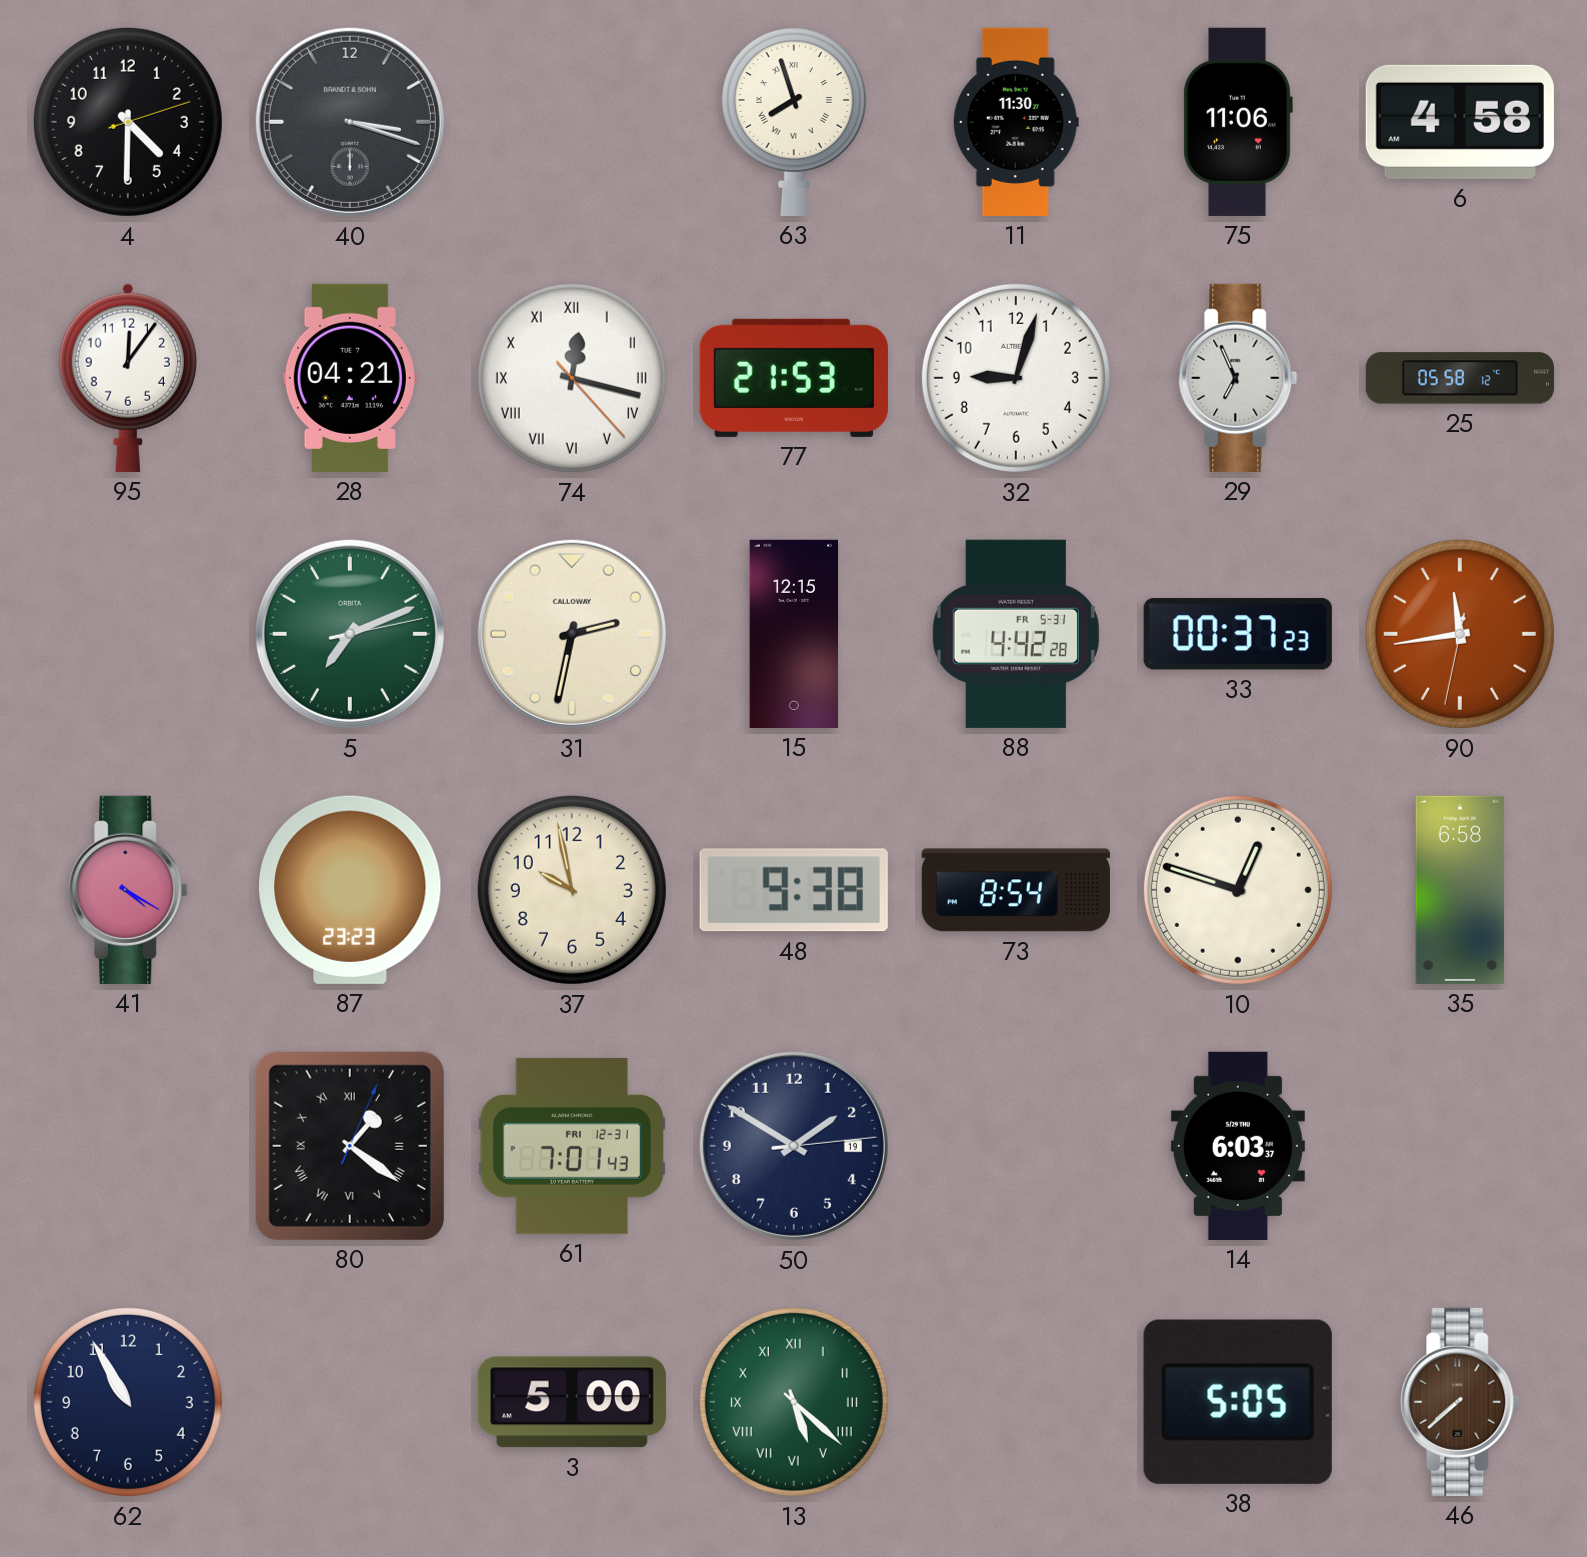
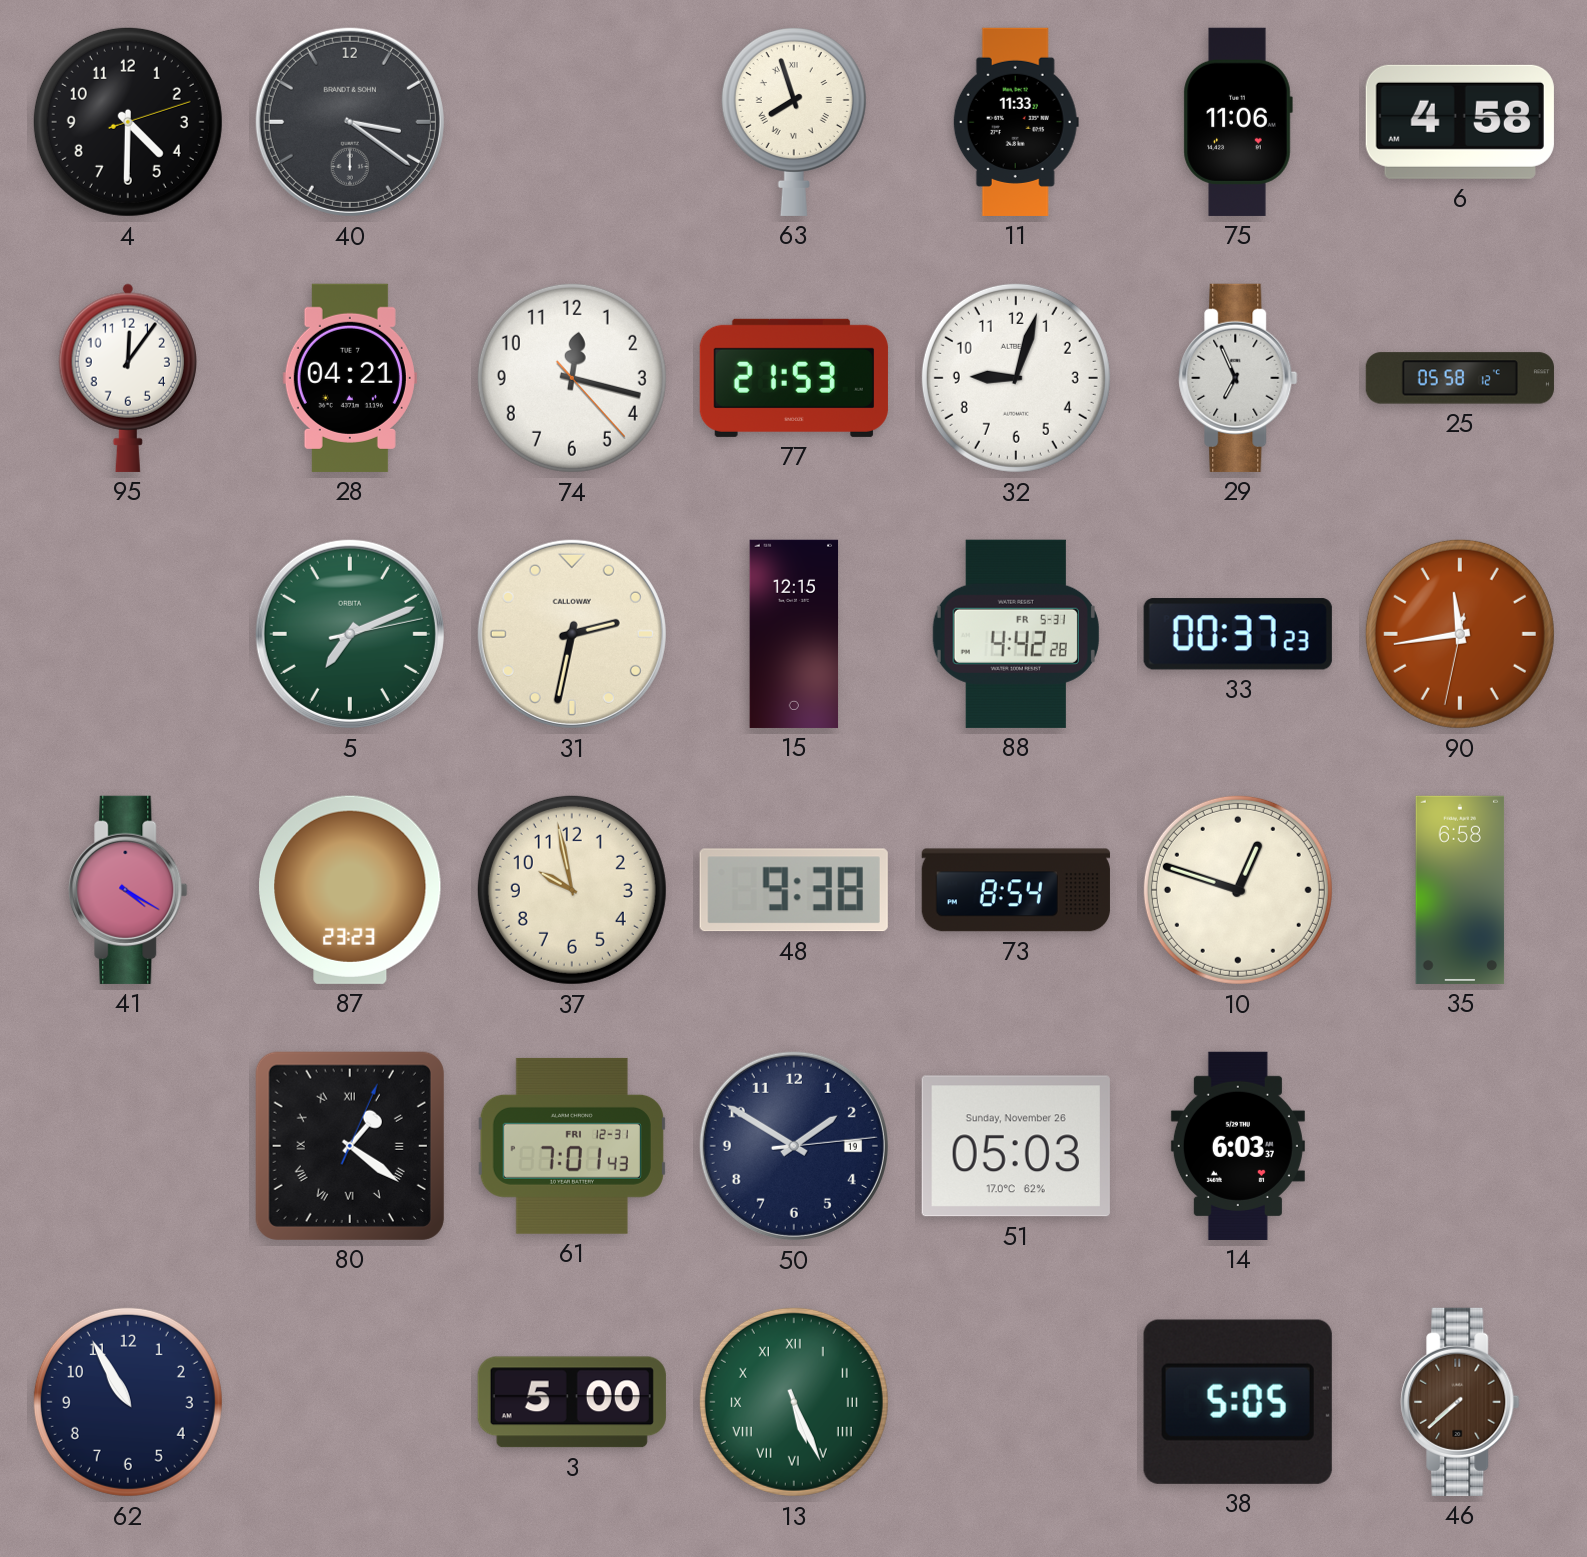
40: 3:18 -> 3:21 (350, 122)
11: 11:30 -> 11:33 (1016, 122)
74 numerals: Roman -> Arabic (572, 378)
51: none -> 05:03 (1016, 1146)
13: 5:22 -> 5:26 (794, 1402)
